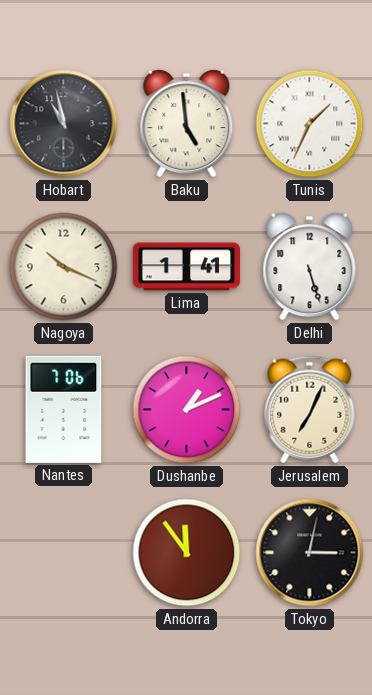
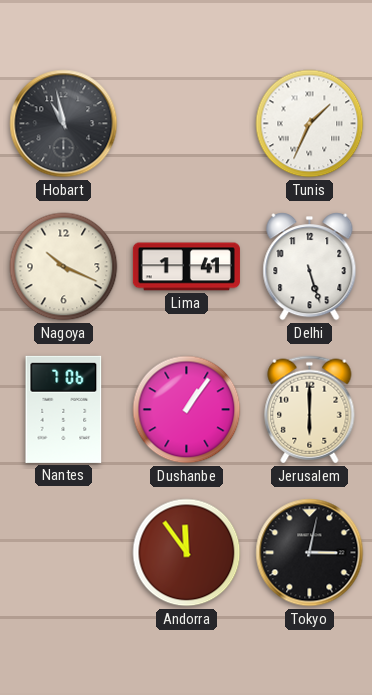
Baku: 4:59 -> none (187, 124)
Dushanbe: 1:11 -> 1:06 (187, 410)
Jerusalem: 7:04 -> 6:00 (310, 410)
